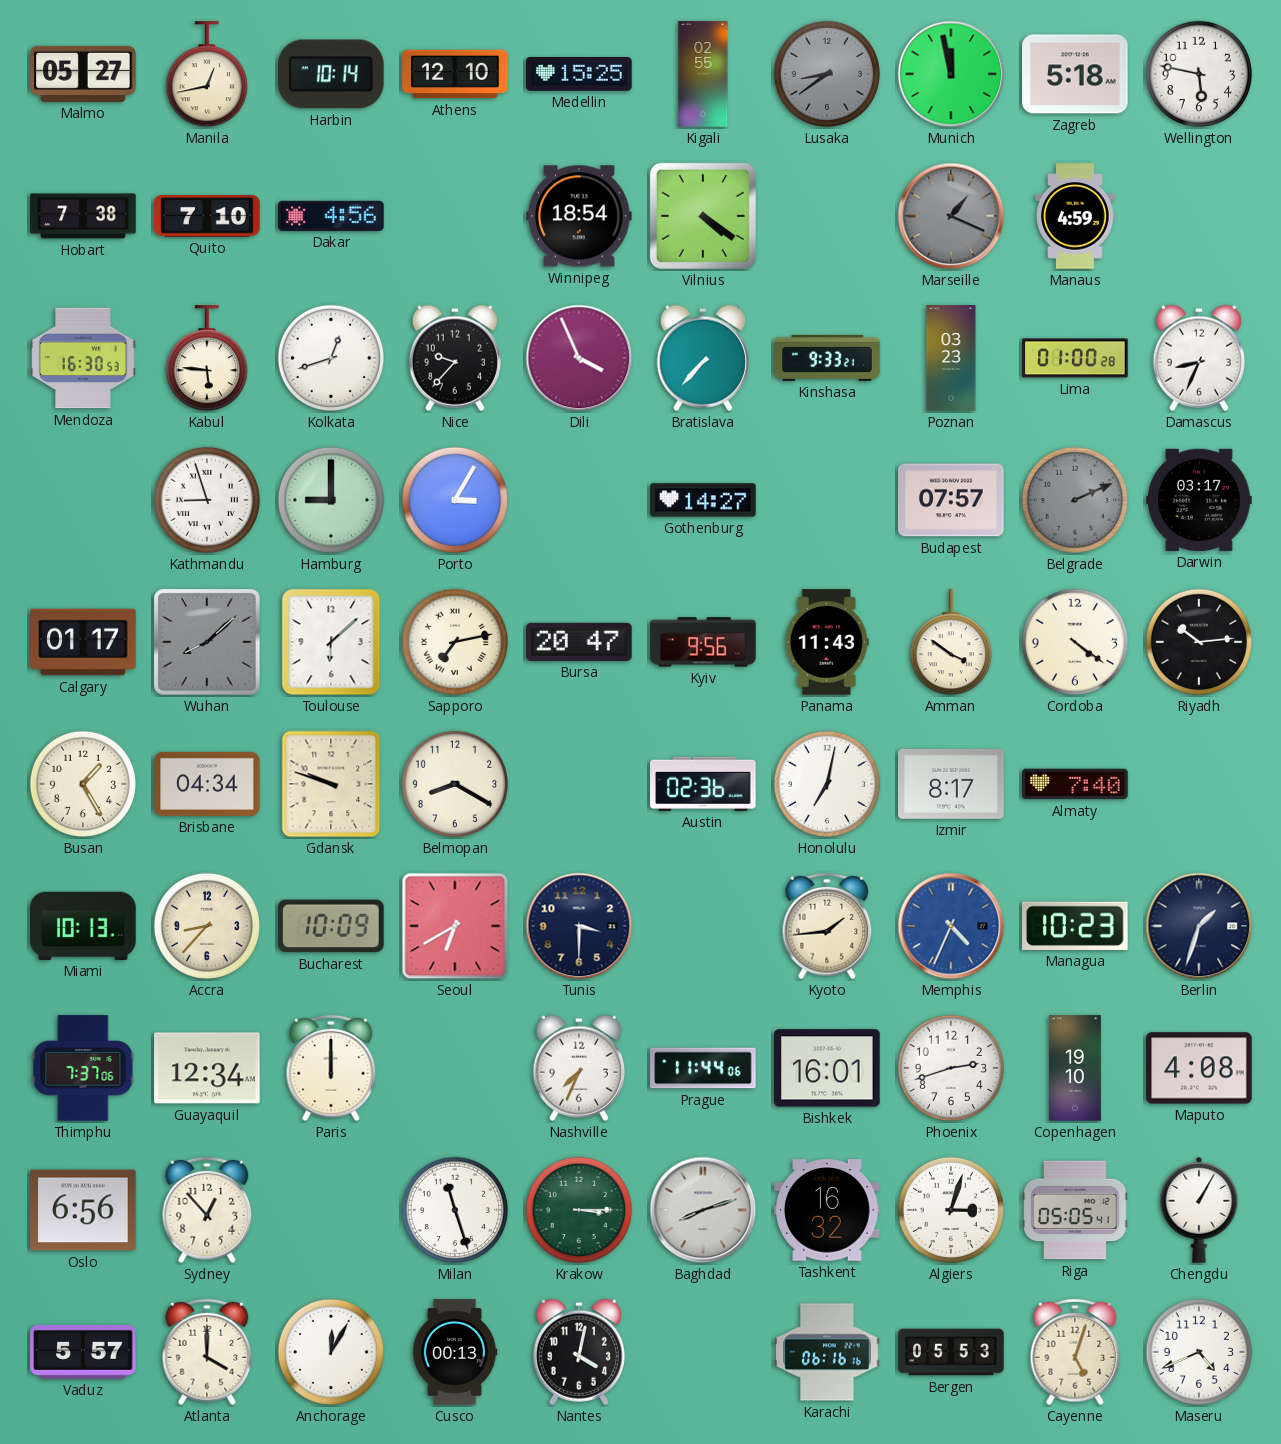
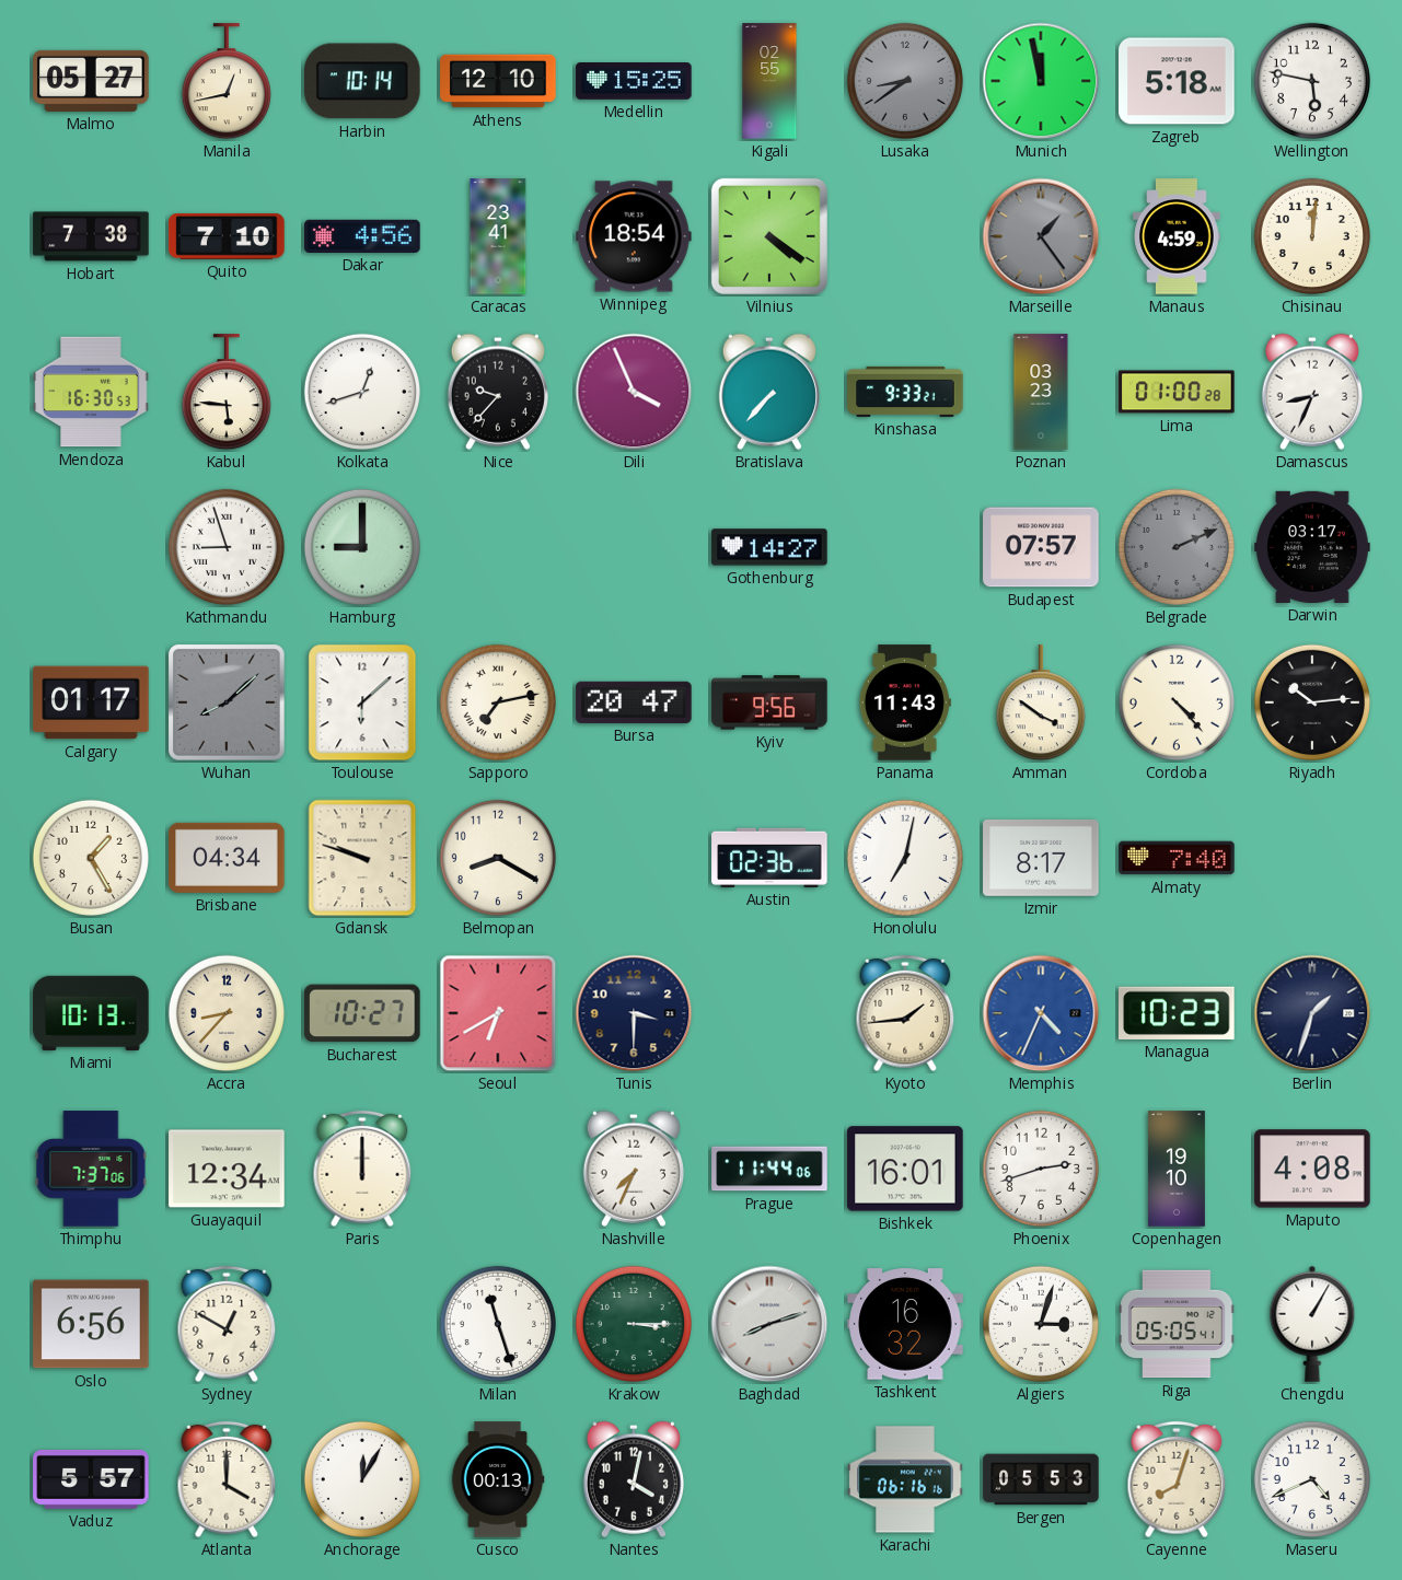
Caracas: none -> 23:41 (498, 236)
Marseille: 1:19 -> 1:24 (1041, 236)
Chisinau: none -> 12:01 (1312, 236)
Porto: 3:05 -> none (455, 500)
Cordoba: 4:21 -> 4:23 (1177, 702)
Bucharest: 10:09 -> 10:27 (362, 1013)
Sydney: 12:53 -> 12:50 (227, 1324)
Cayenne: 5:03 -> 8:03 (1177, 1479)
